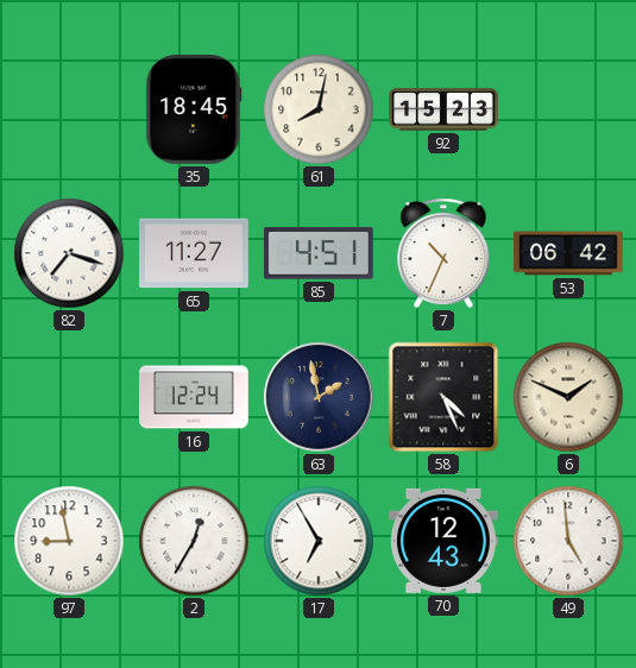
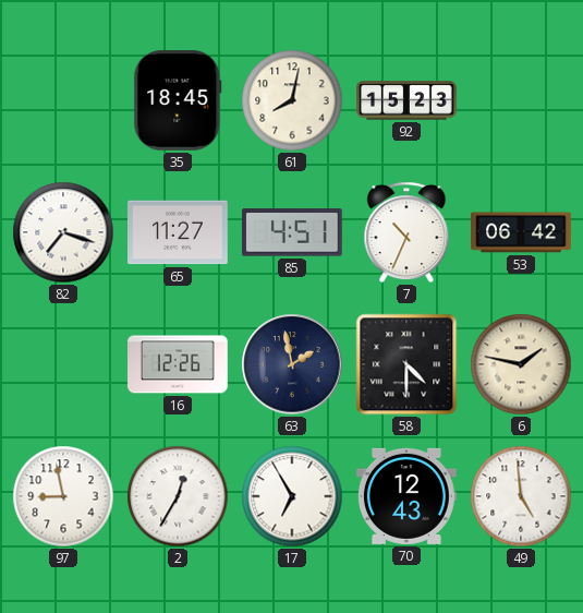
16: 12:24 -> 12:26 (179, 364)
58: 4:26 -> 4:30 (406, 364)
6: 1:49 -> 1:47 (521, 364)
